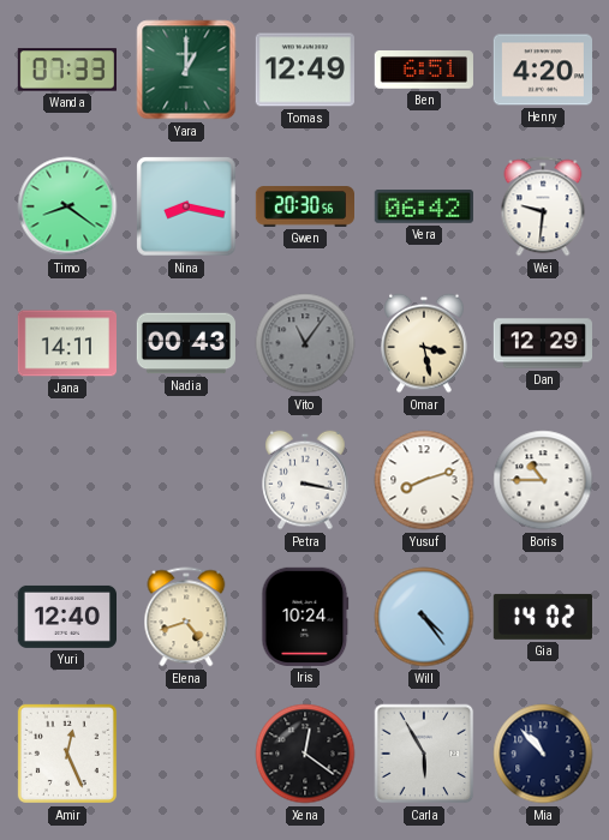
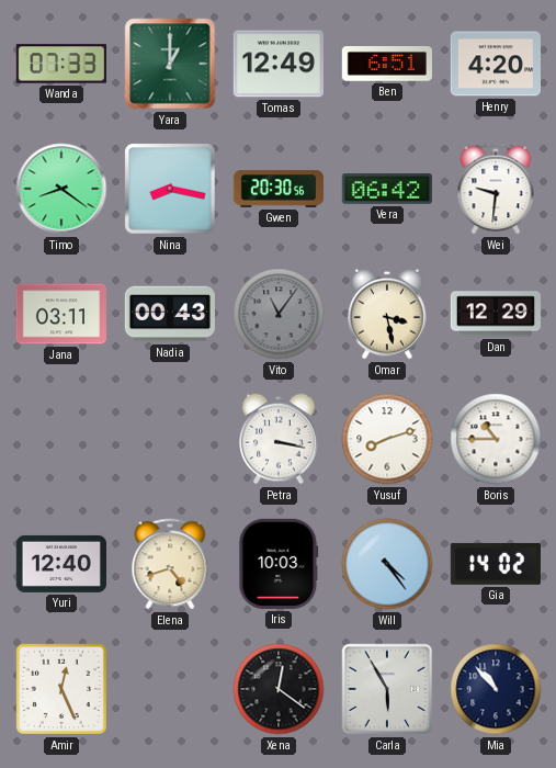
Jana: 14:11 -> 03:11 (60, 314)
Iris: 10:24 -> 10:03 (279, 564)
